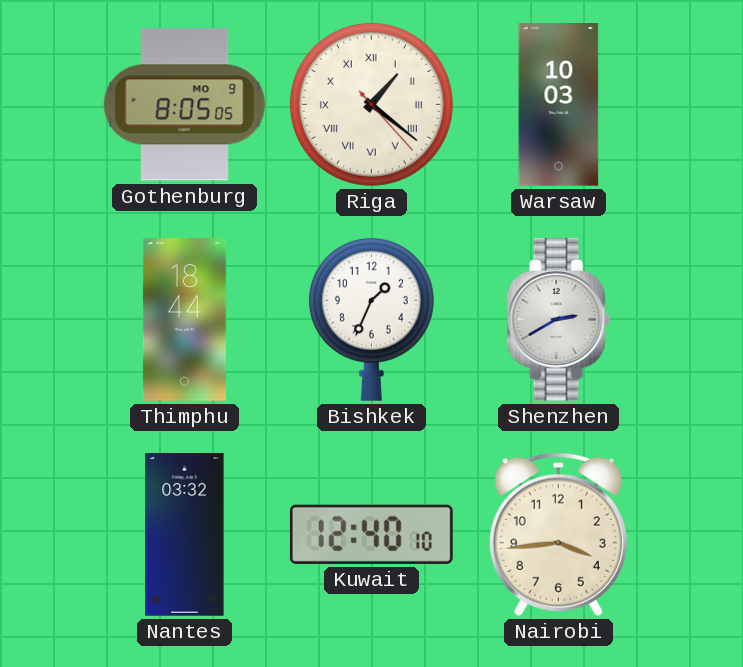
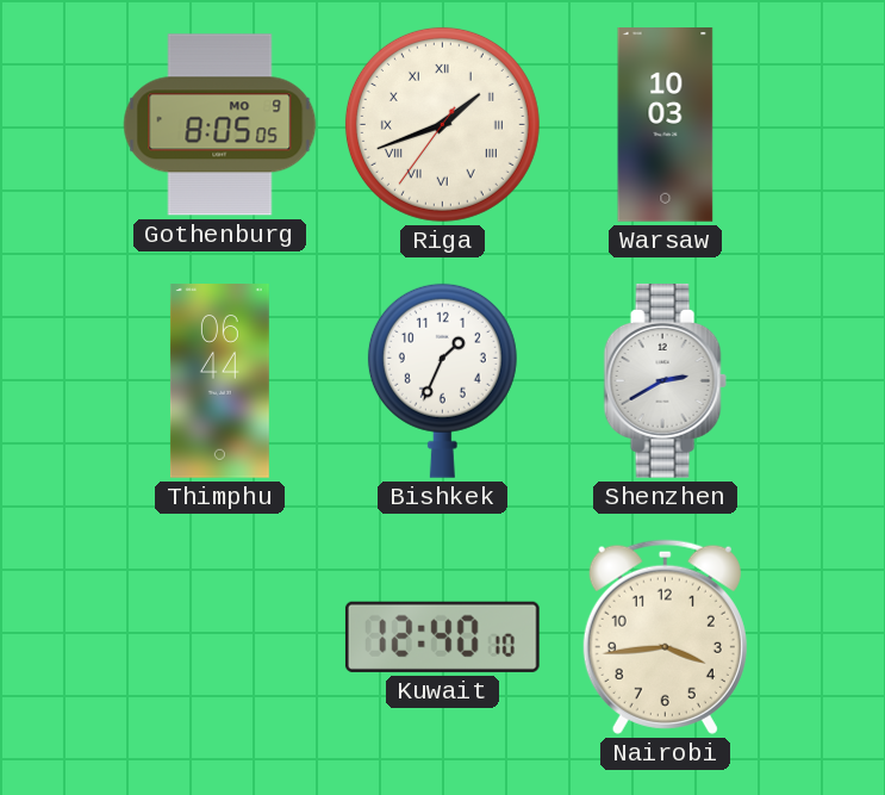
Riga: 1:21 -> 1:41 (442, 124)
Thimphu: 18:44 -> 06:44 (219, 381)
Nantes: 03:32 -> none (185, 535)
